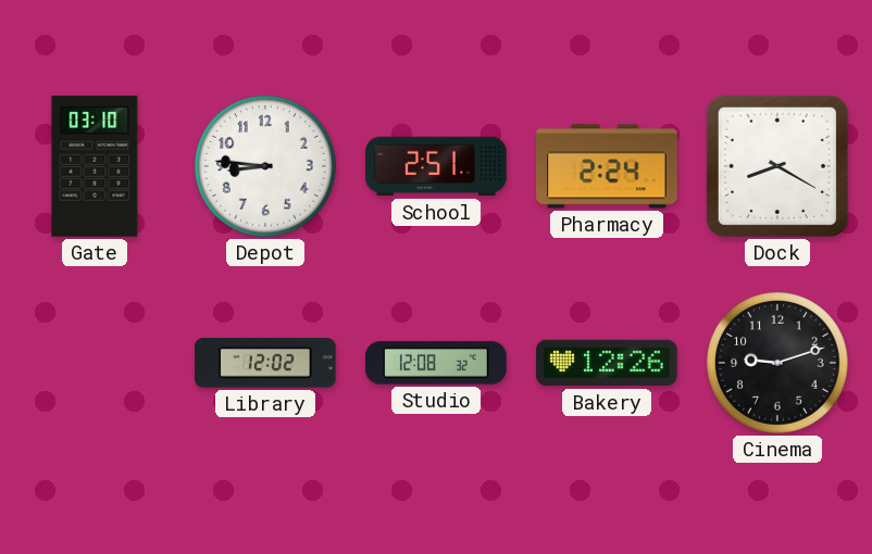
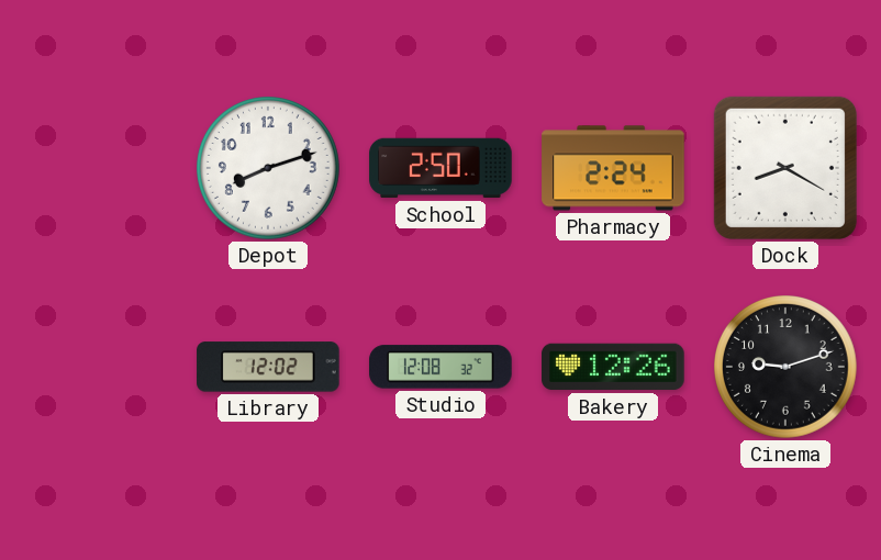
Gate: 03:10 -> none (95, 166)
Depot: 8:46 -> 8:12 (269, 169)
School: 2:51 -> 2:50 (440, 168)
